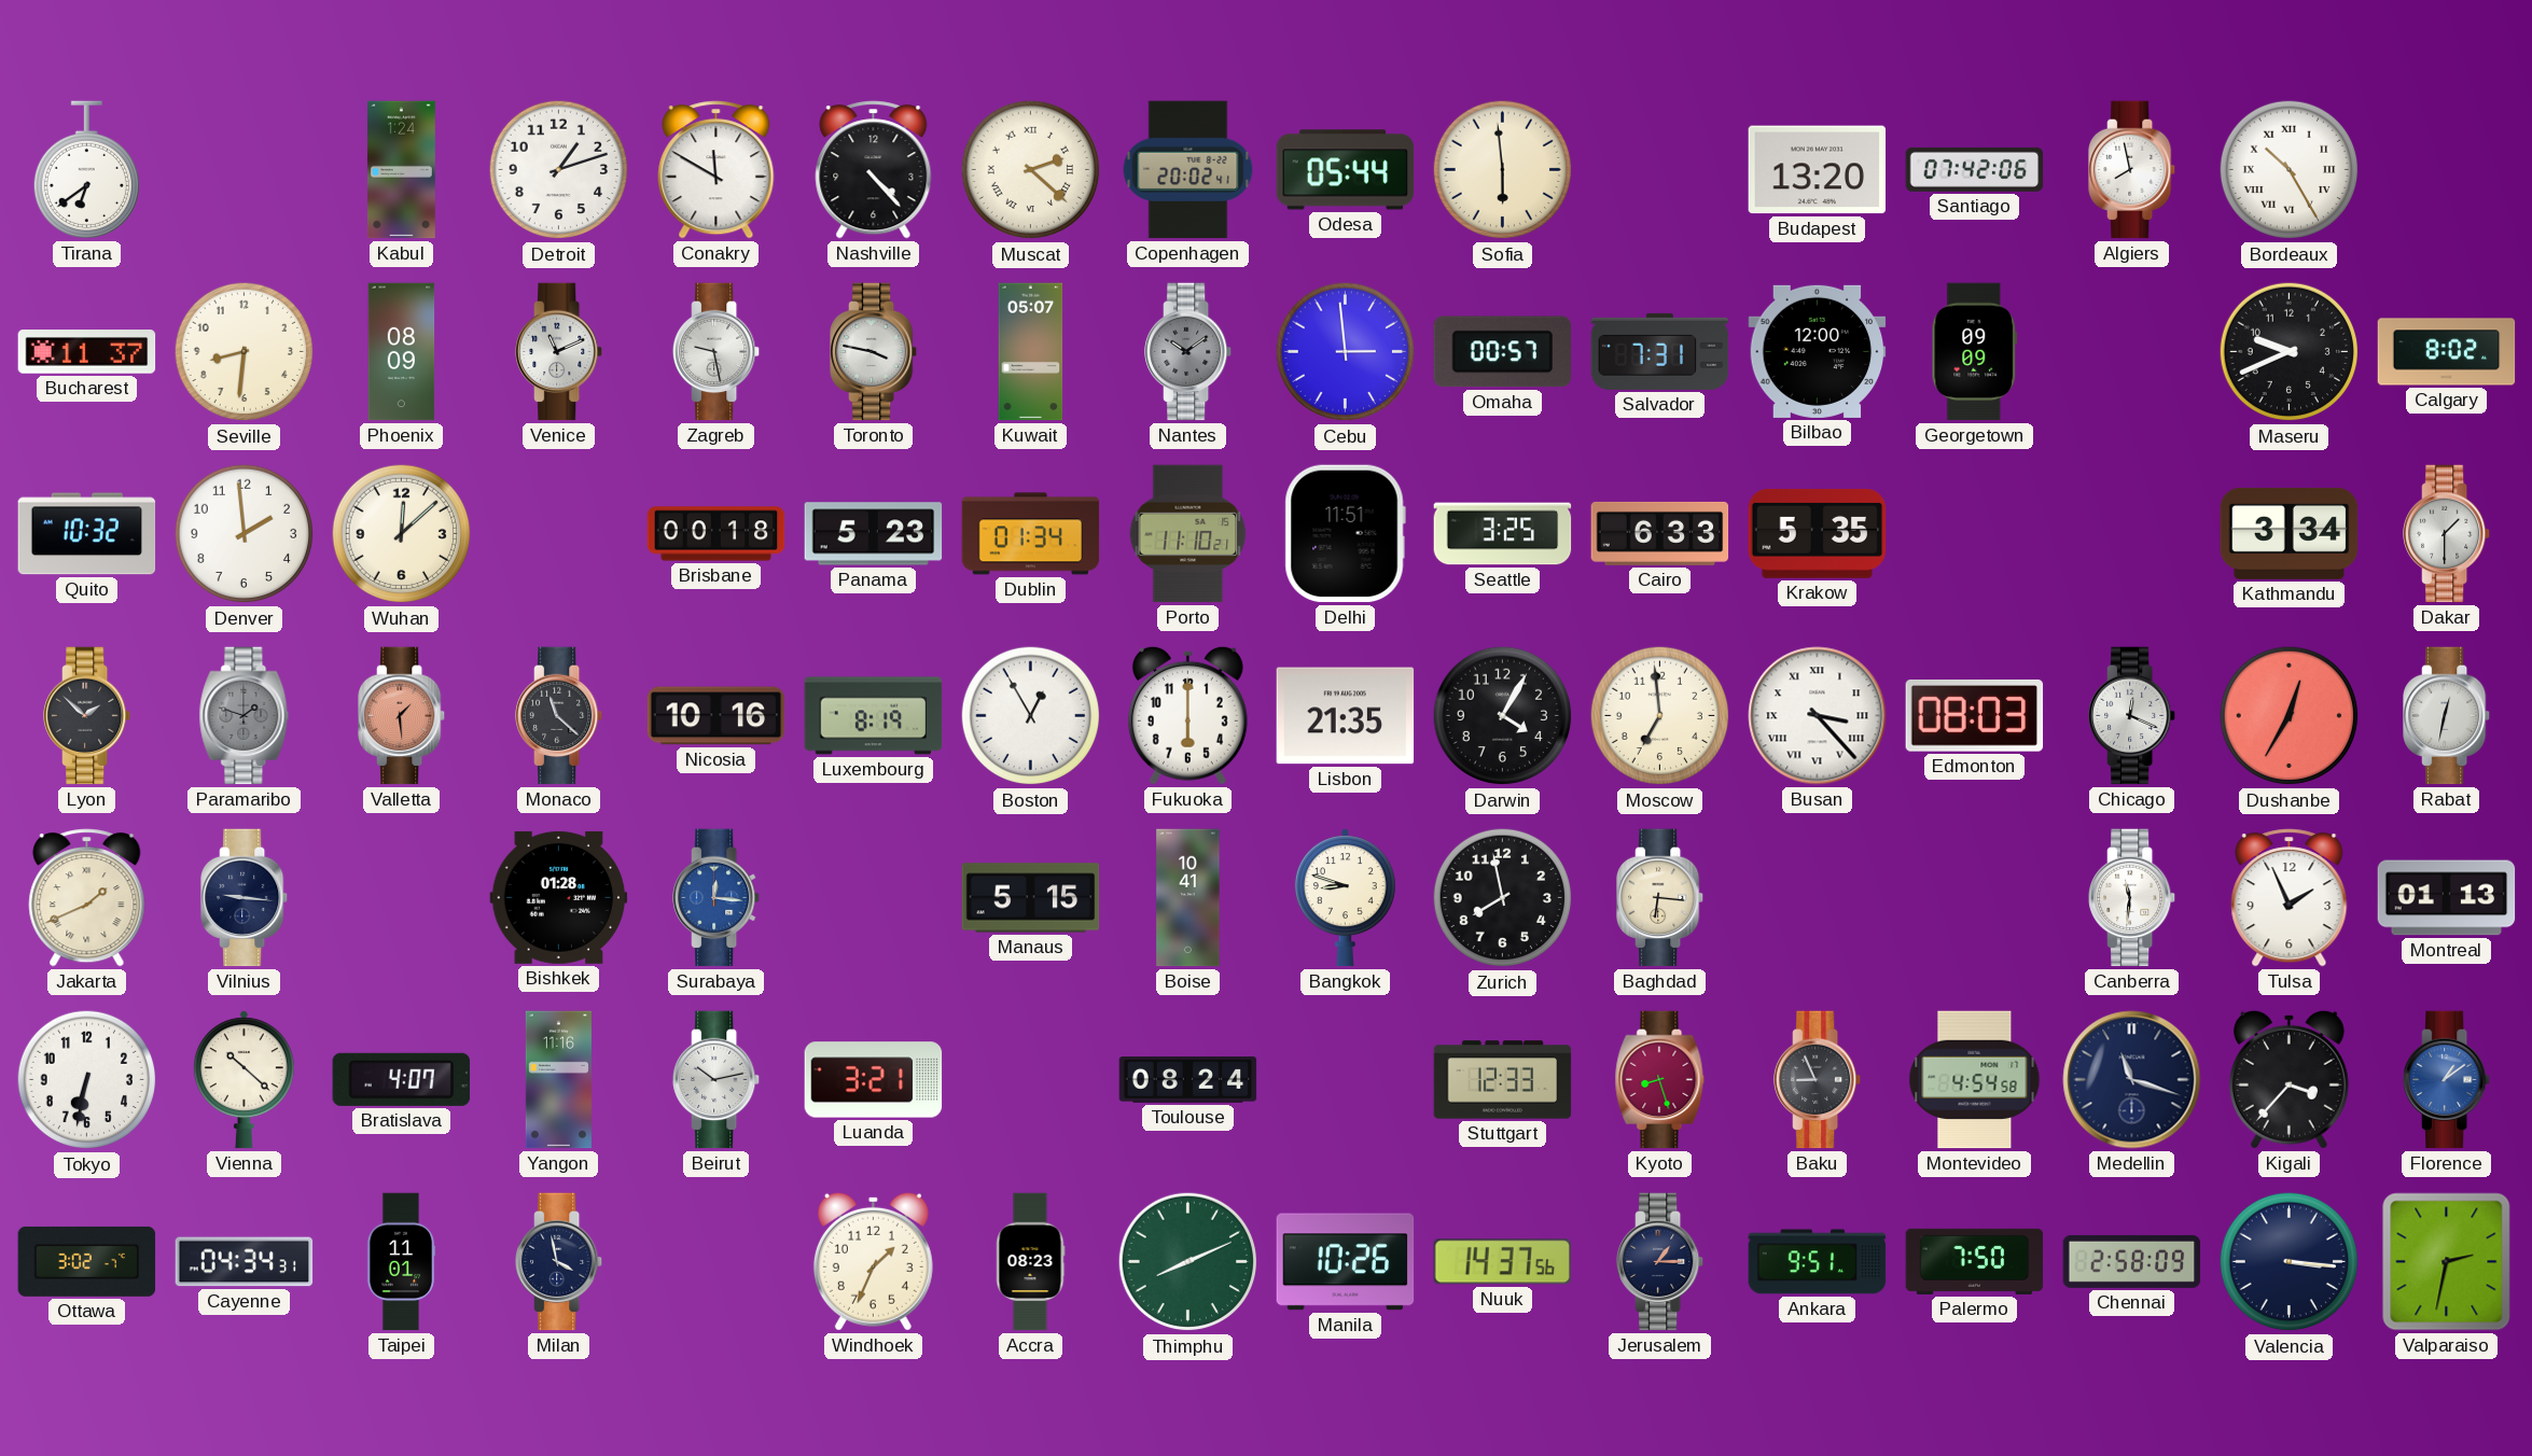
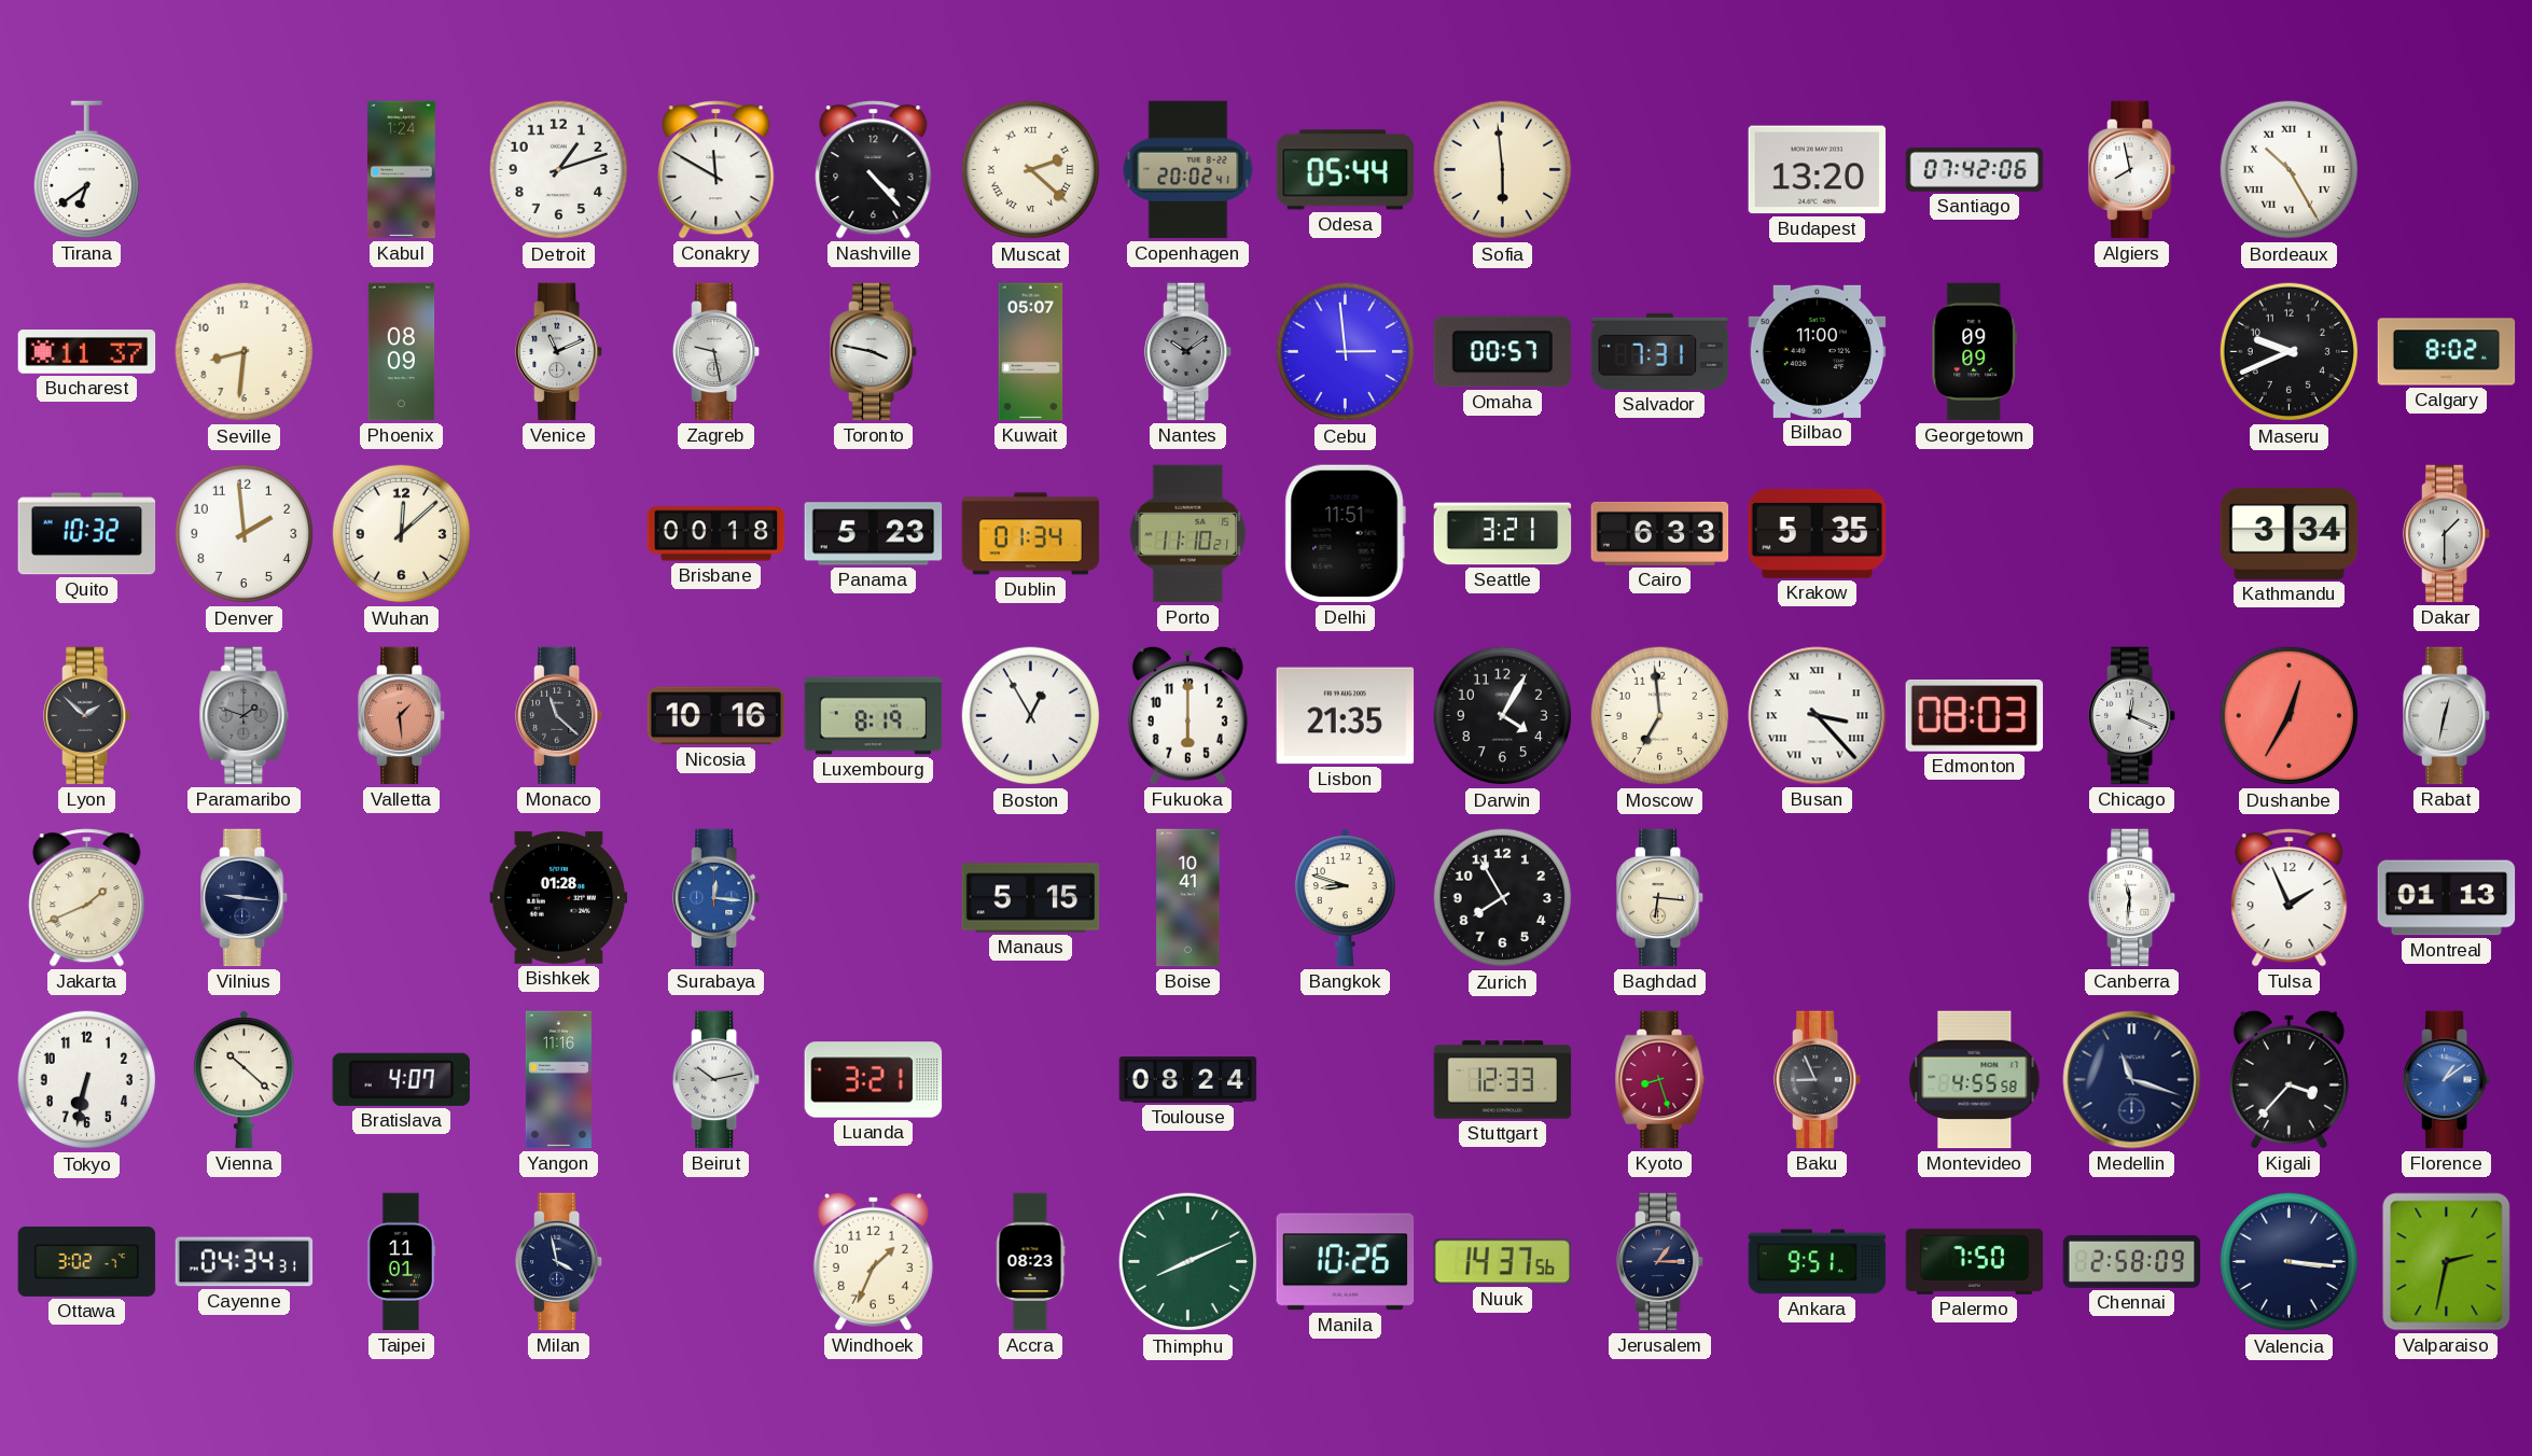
Bilbao: 12:00 -> 11:00 (1818, 351)
Seattle: 3:25 -> 3:21 (1503, 534)
Zurich: 7:58 -> 7:55 (1503, 898)
Montevideo: 4:54 -> 4:55 (1975, 1080)
